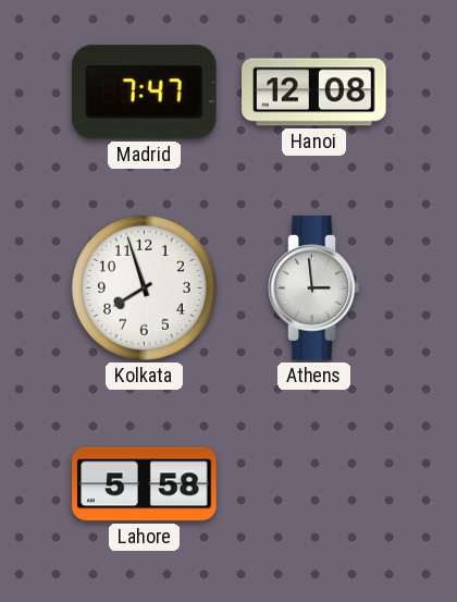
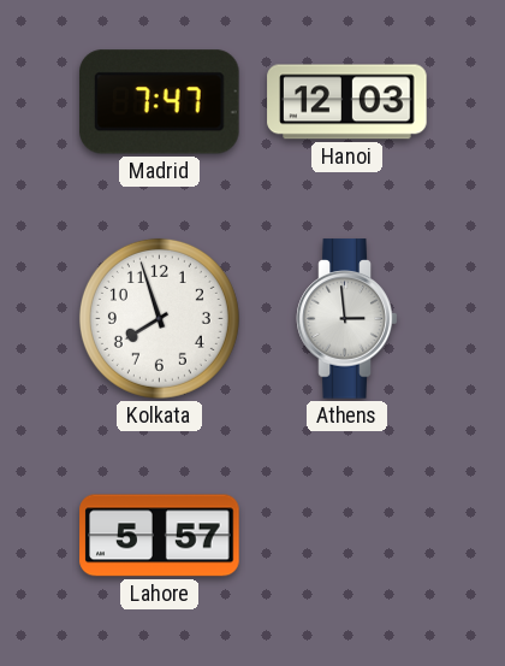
Hanoi: 12:08 -> 12:03 (347, 102)
Lahore: 5:58 -> 5:57 (160, 536)
